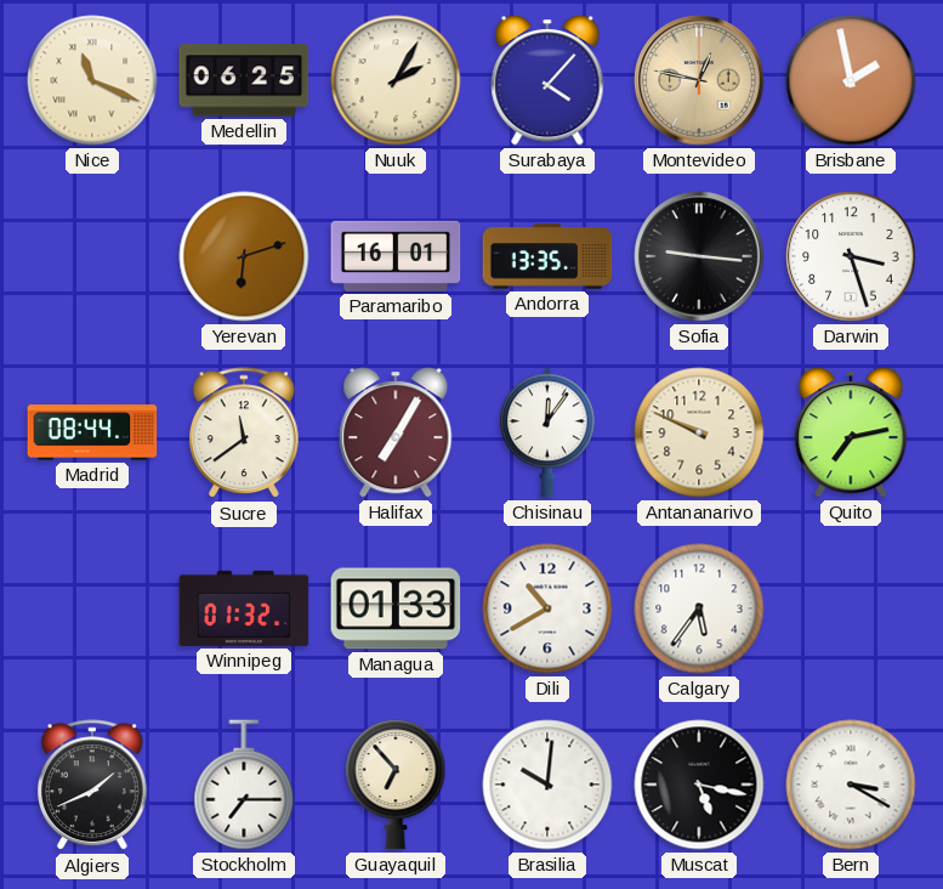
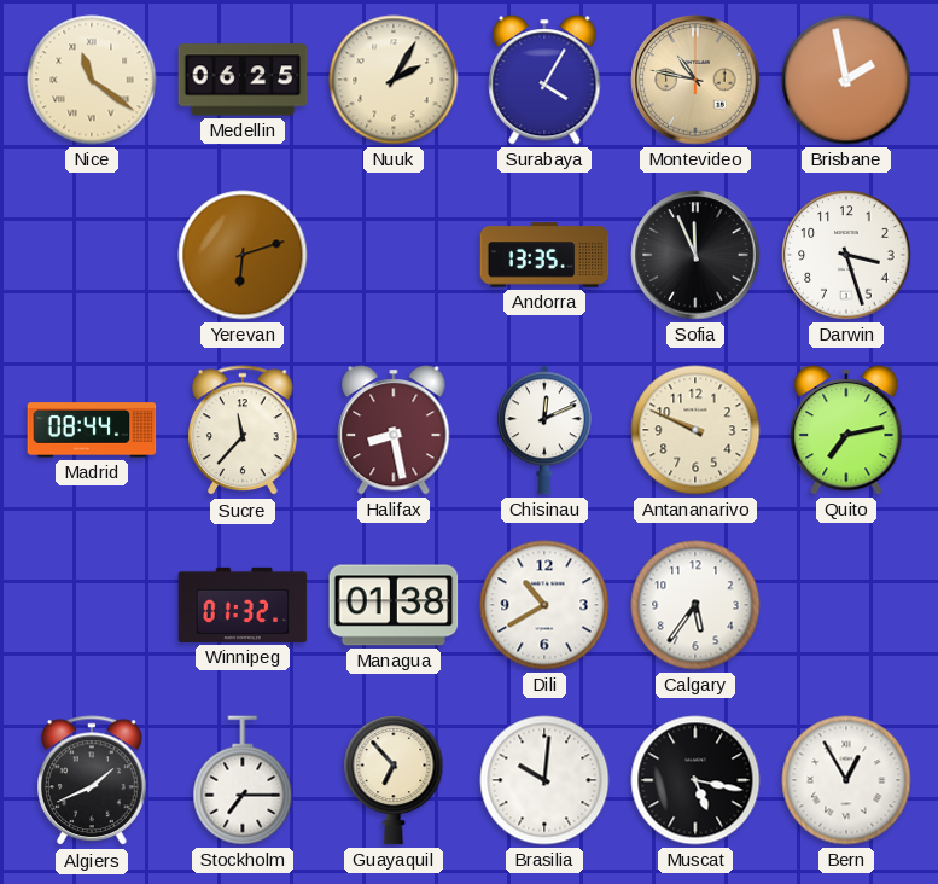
Nice: 11:19 -> 11:21 (92, 80)
Surabaya: 4:07 -> 4:05 (544, 80)
Montevideo: 12:47 -> 10:47 (695, 80)
Paramaribo: 16:01 -> none (396, 256)
Sofia: 9:16 -> 11:56 (695, 255)
Sucre: 11:39 -> 11:37 (244, 431)
Halifax: 7:05 -> 8:28 (394, 430)
Chisinau: 12:06 -> 12:11 (546, 430)
Managua: 01:33 -> 01:38 (394, 605)
Bern: 3:20 -> 12:55 (846, 780)
